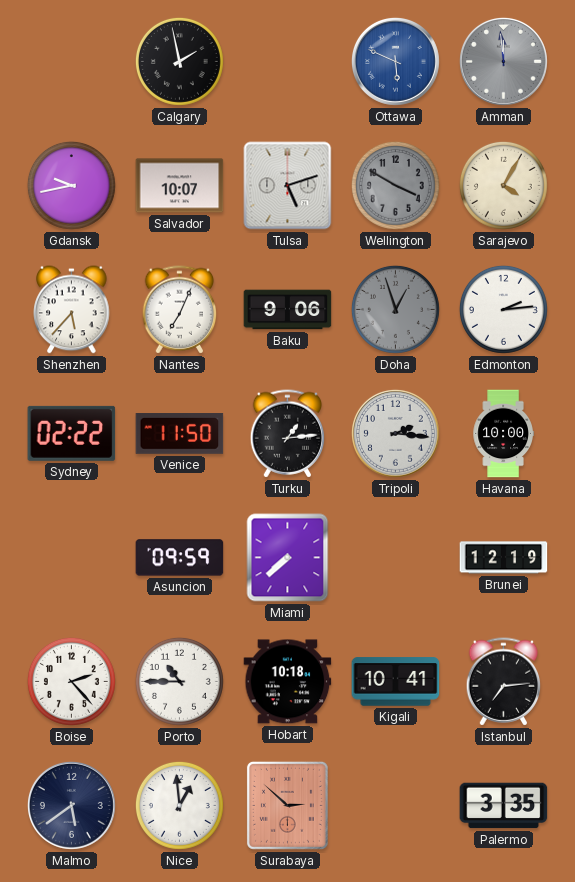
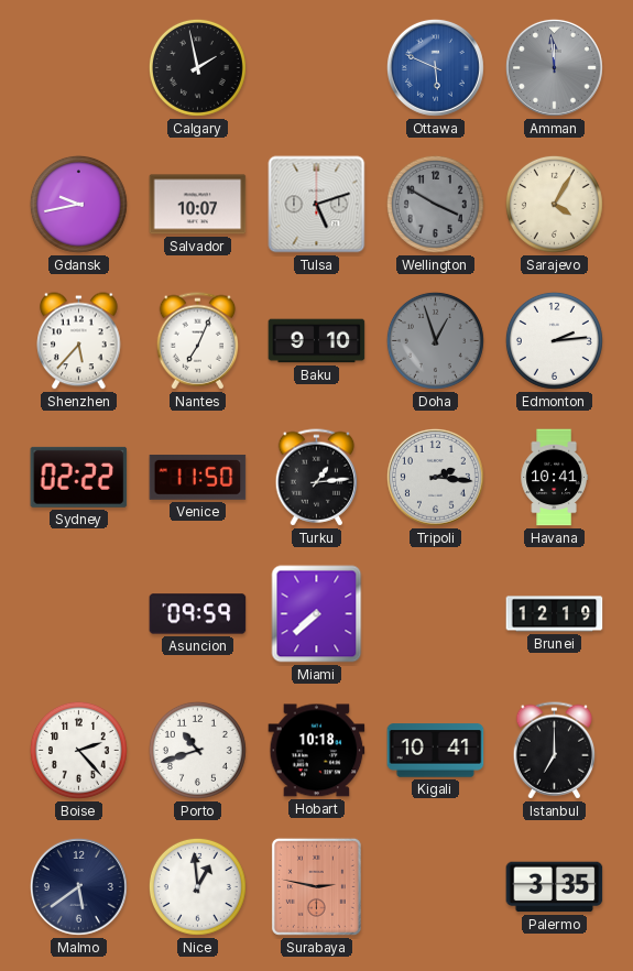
Baku: 9:06 -> 9:10 (317, 341)
Havana: 10:00 -> 10:41 (554, 478)
Porto: 10:45 -> 10:42 (197, 750)
Istanbul: 7:14 -> 7:00 (555, 751)
Surabaya: 2:52 -> 2:47 (316, 886)
